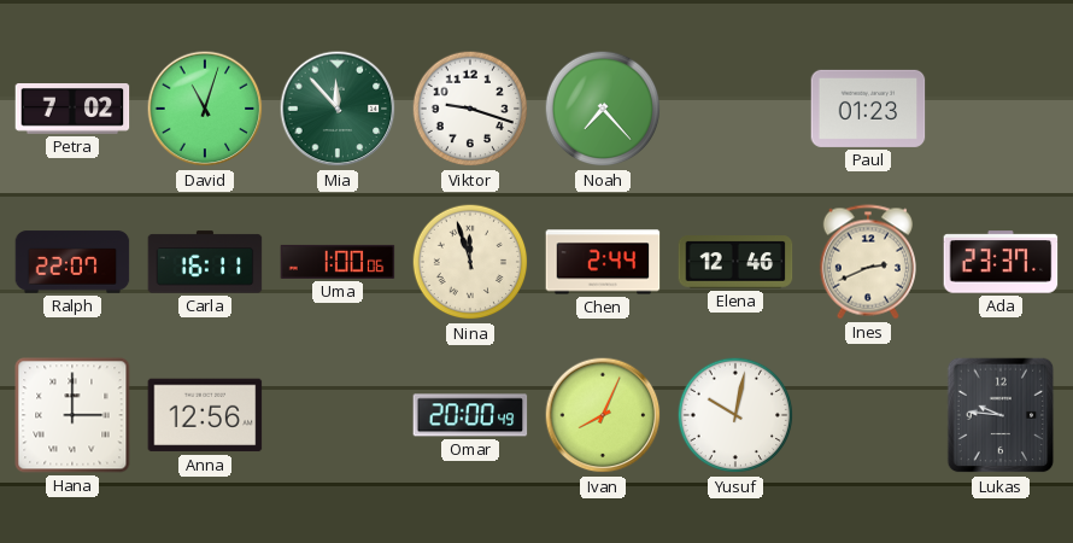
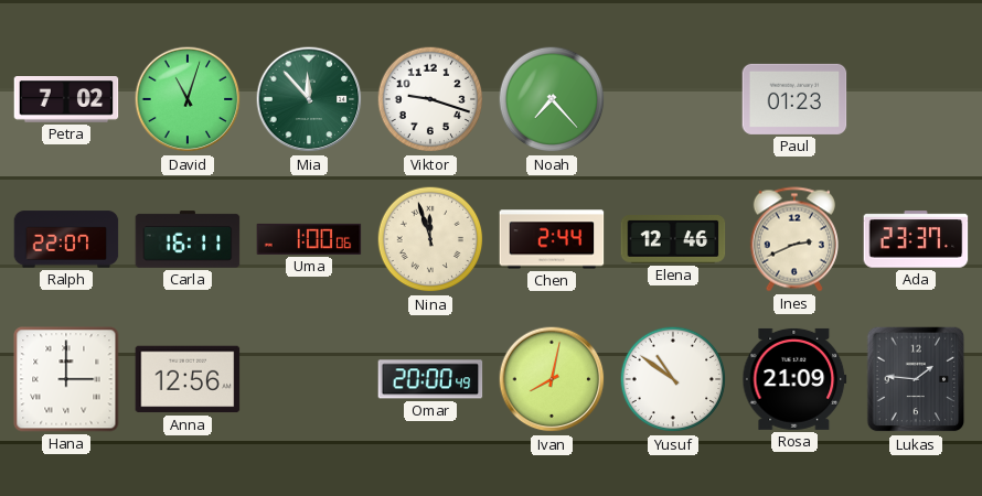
Ivan: 8:04 -> 8:02 (552, 379)
Yusuf: 10:02 -> 10:51 (673, 379)
Rosa: none -> 21:09 (794, 379)
Lukas: 9:46 -> 1:46 (916, 379)
